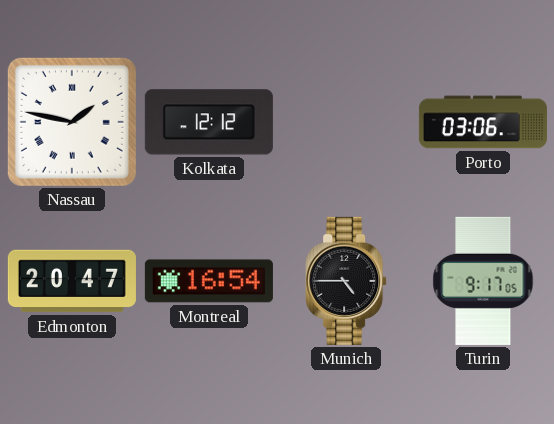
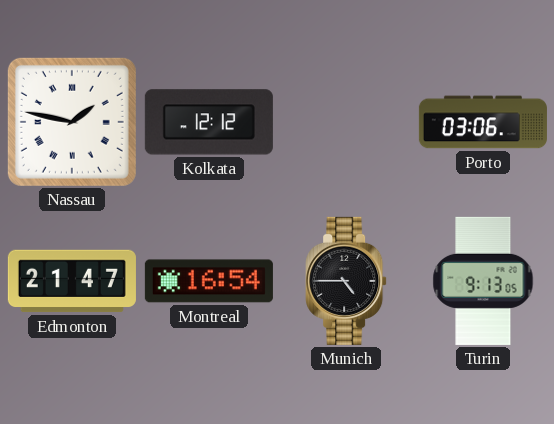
Edmonton: 20:47 -> 21:47 (72, 281)
Turin: 9:17 -> 9:13 (483, 281)
